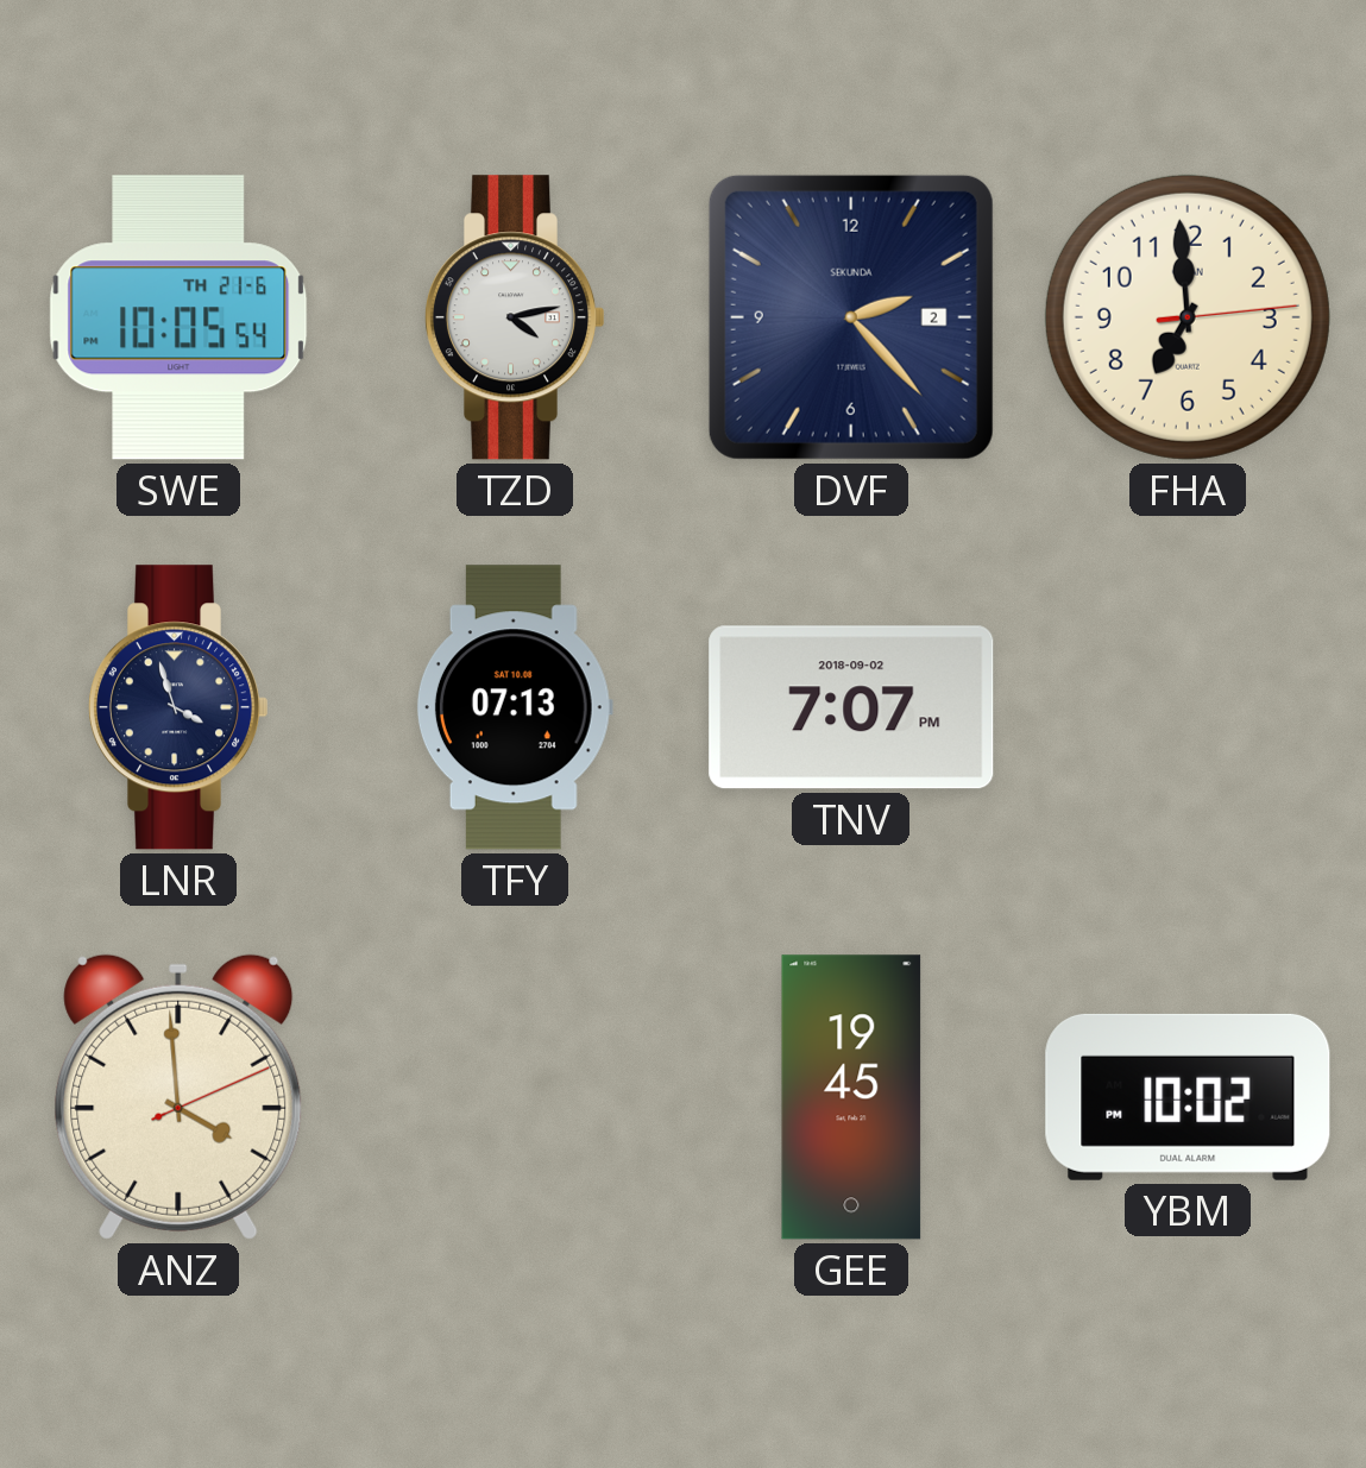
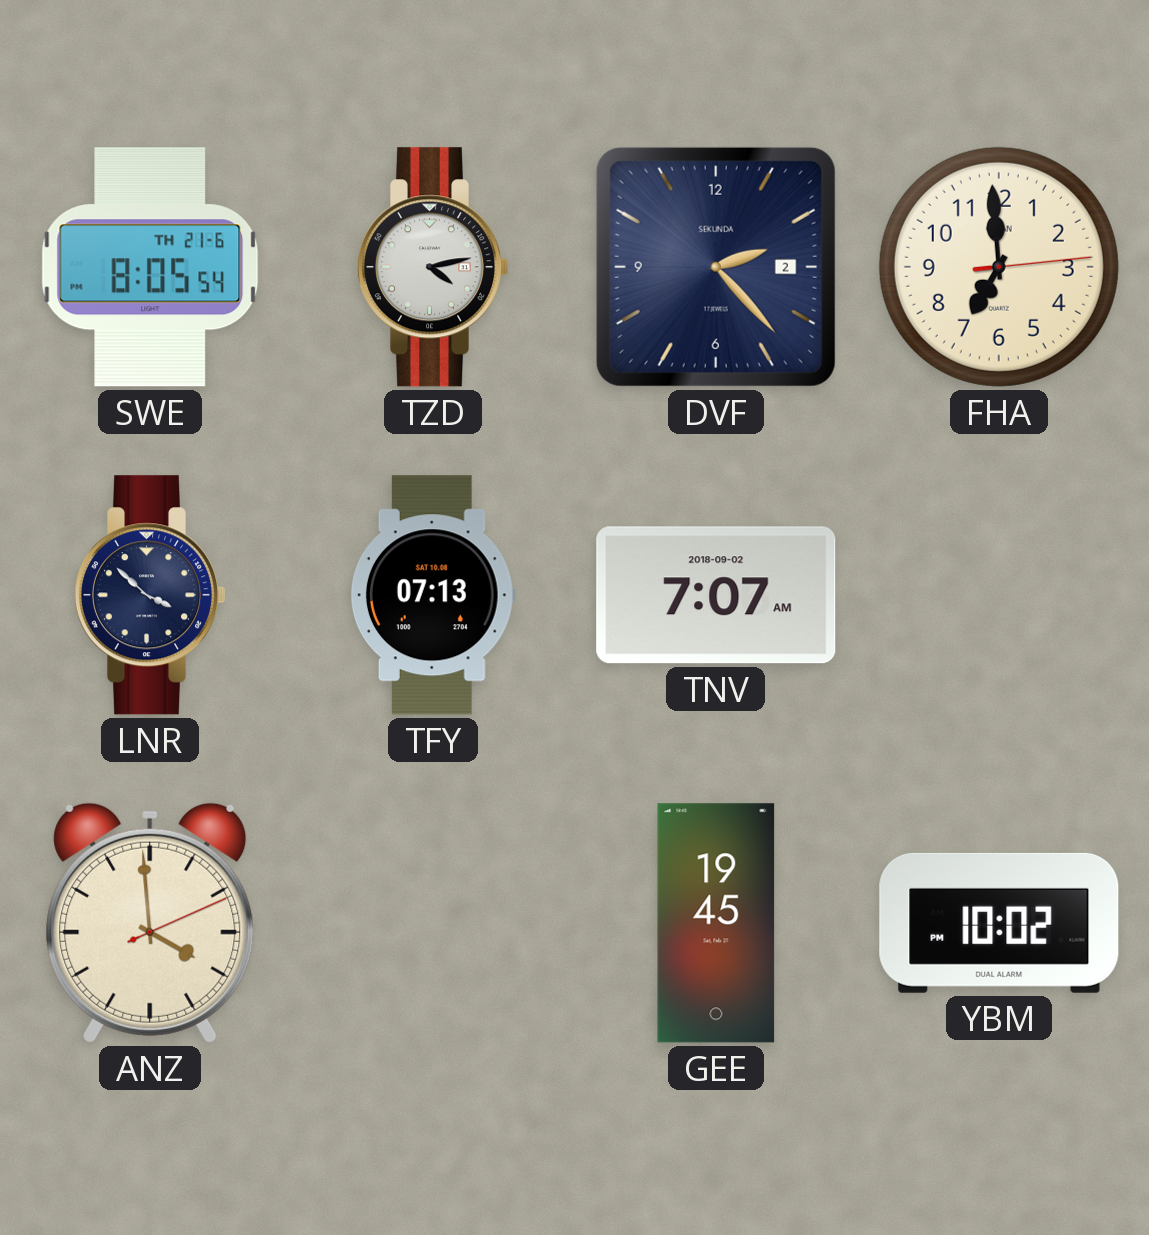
SWE: 10:05 -> 8:05 (150, 267)
LNR: 3:57 -> 3:52 (150, 595)
TNV: 7:07 PM -> 7:07 AM (716, 595)
